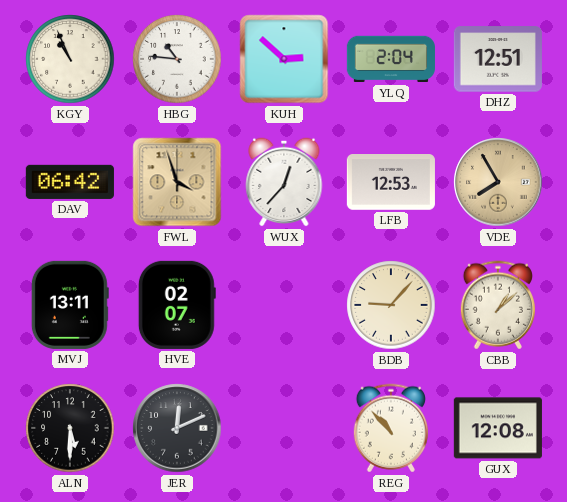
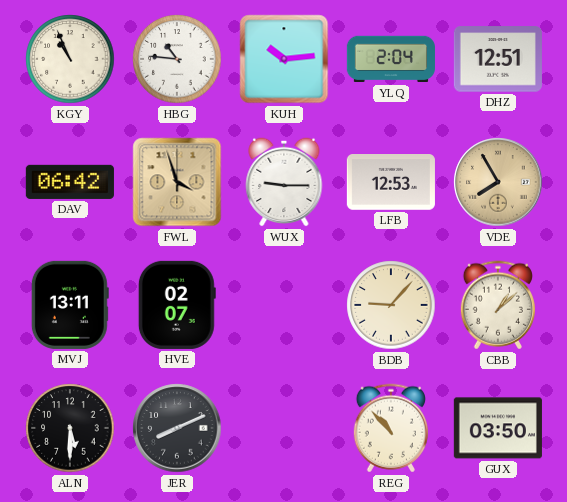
KUH: 2:52 -> 10:14 (284, 59)
WUX: 12:37 -> 9:15 (284, 182)
JER: 12:11 -> 8:11 (177, 428)
GUX: 12:08 -> 03:50 (498, 428)
